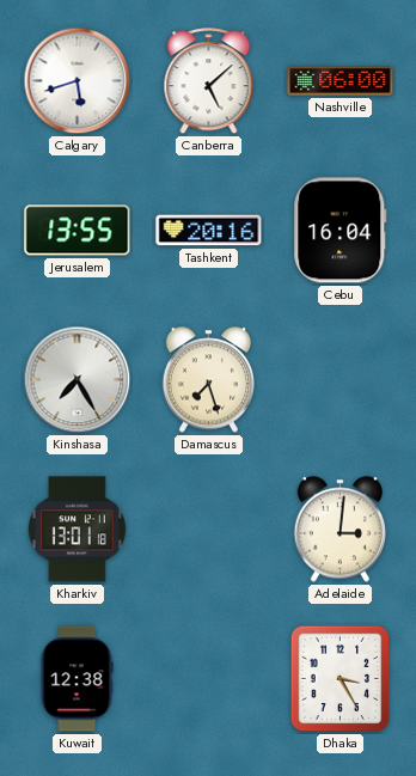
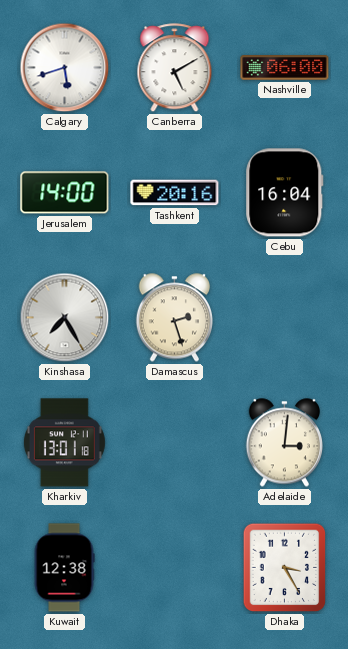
Canberra: 5:08 -> 5:10 (175, 68)
Jerusalem: 13:55 -> 14:00 (65, 193)
Damascus: 7:27 -> 2:27 (174, 318)
